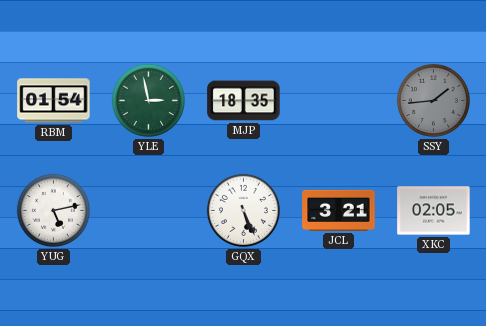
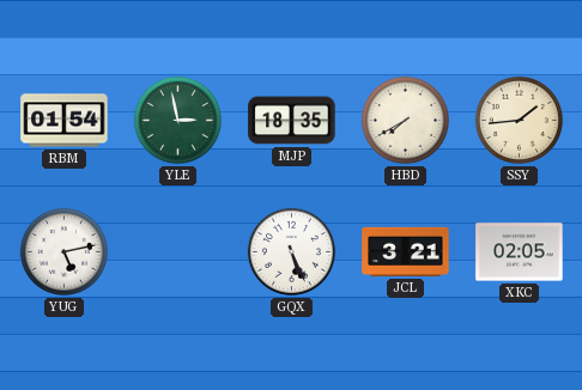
HBD: none -> 7:40 (405, 120)
SSY dial: grey -> cream (519, 120)
